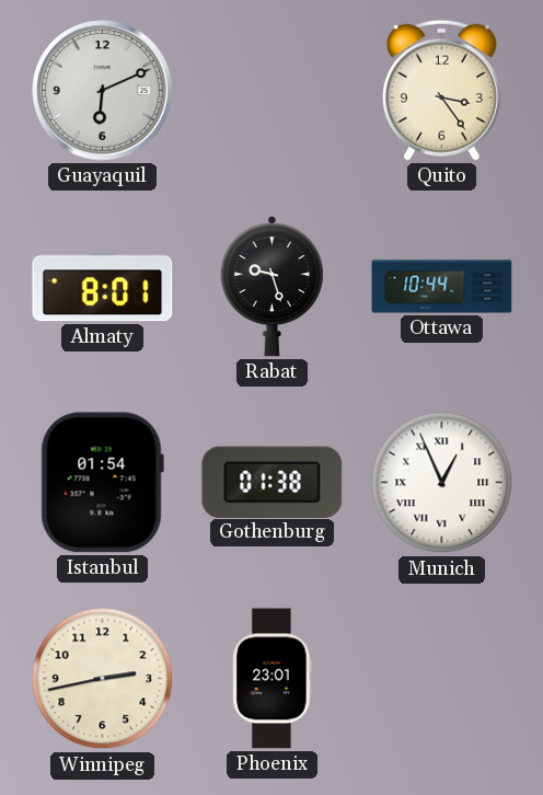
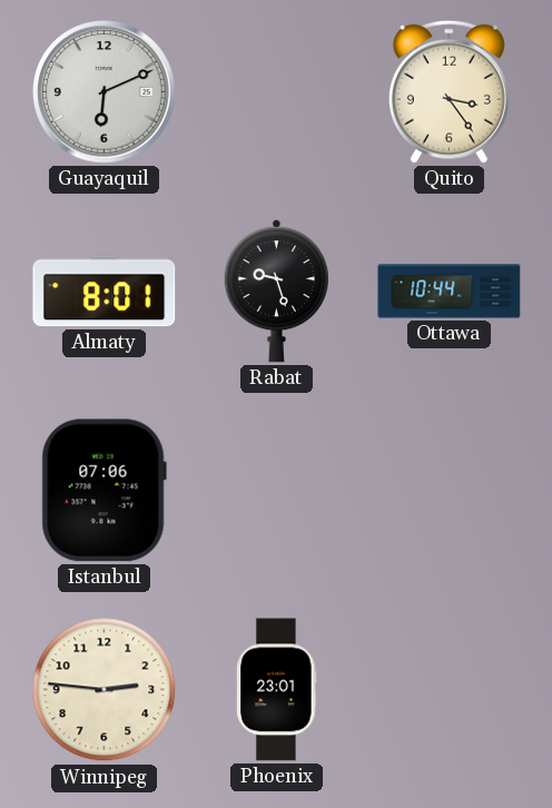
Istanbul: 01:54 -> 07:06 (103, 491)
Gothenburg: 01:38 -> none (273, 482)
Munich: 12:56 -> none (442, 483)
Winnipeg: 2:43 -> 2:46 (105, 690)
